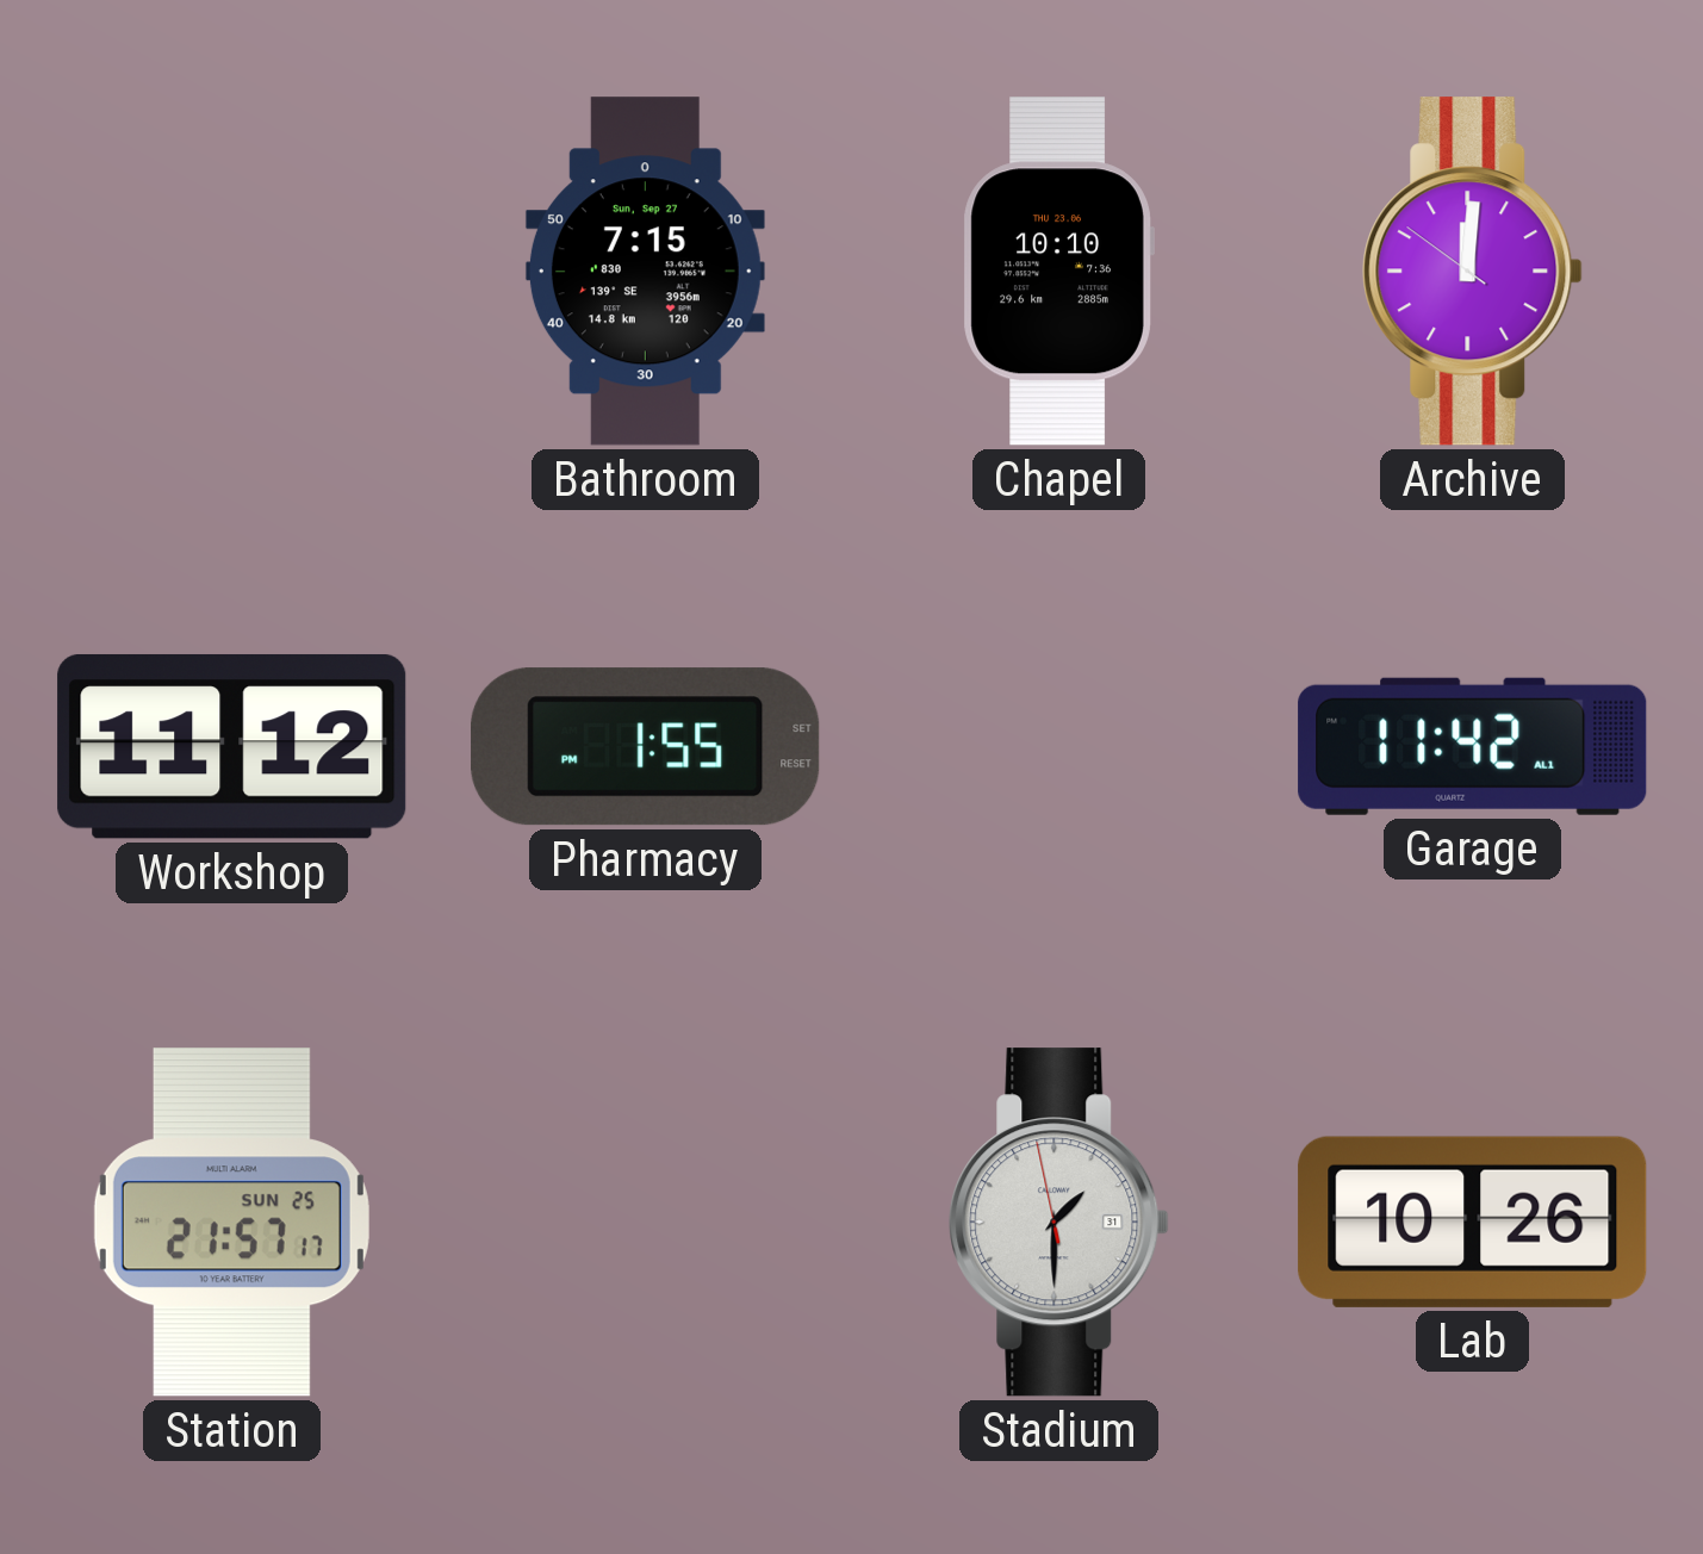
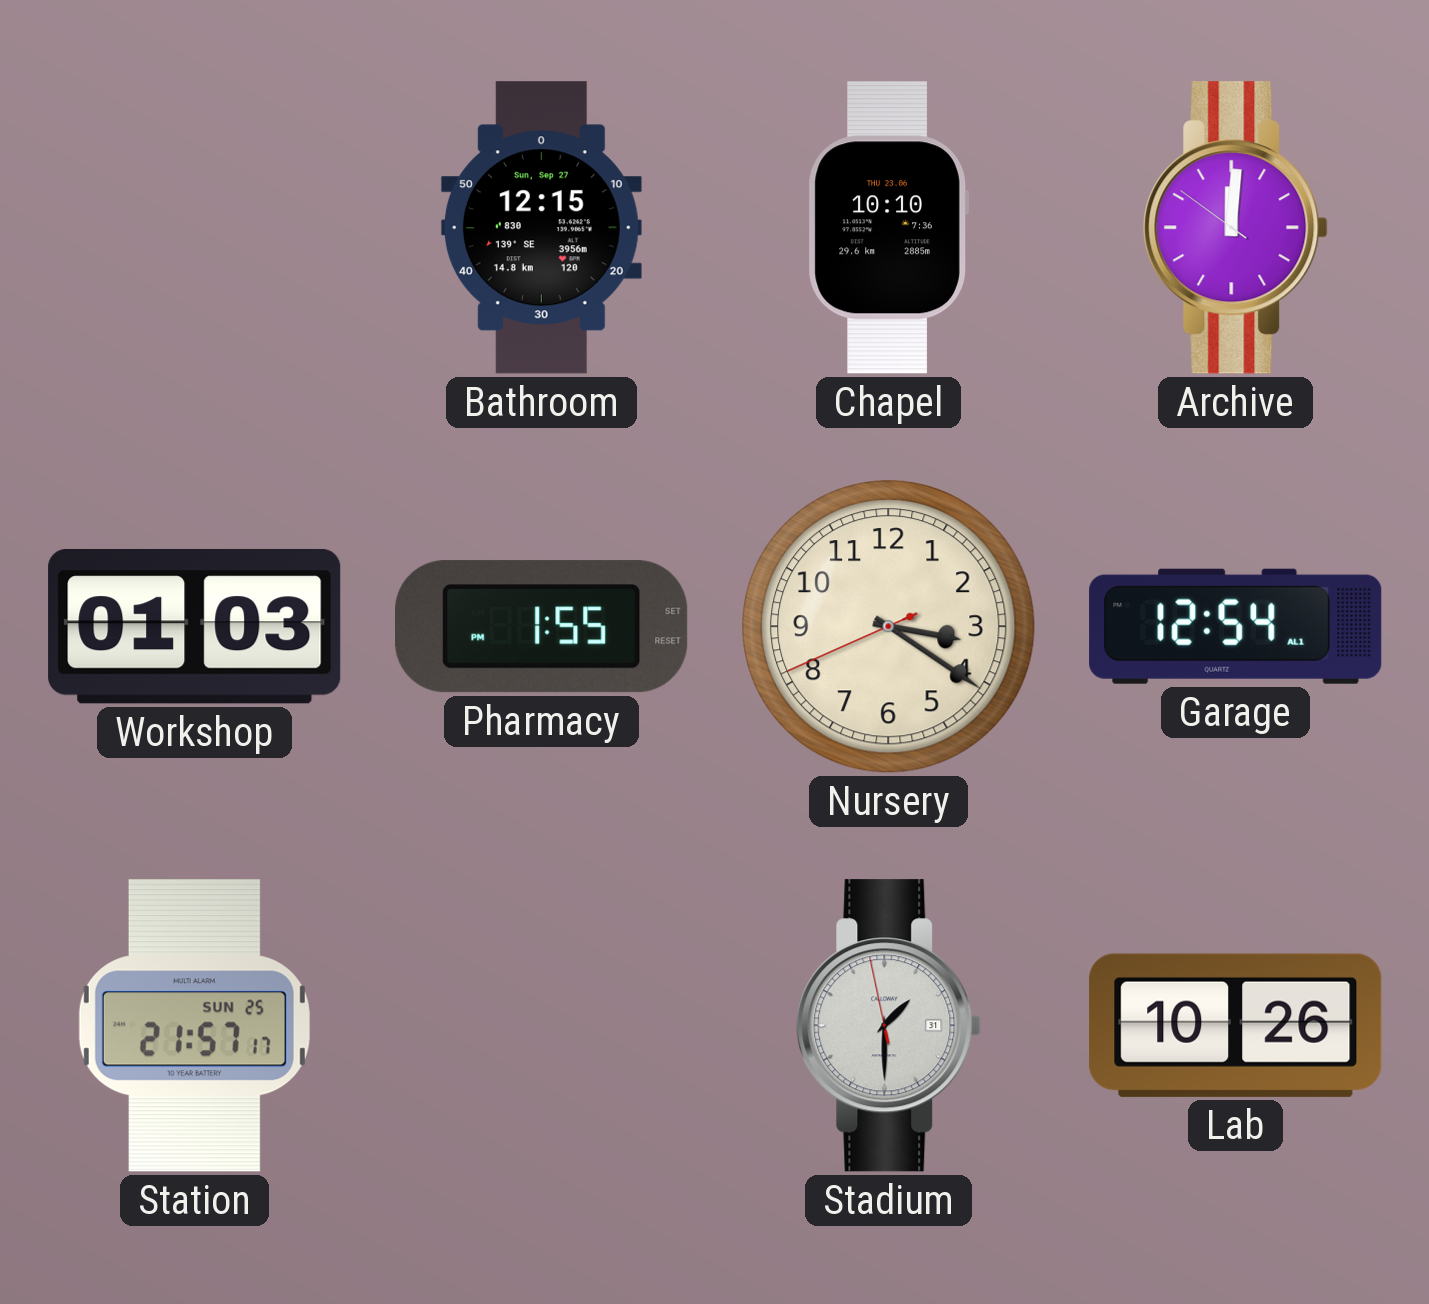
Bathroom: 7:15 -> 12:15 (541, 228)
Workshop: 11:12 -> 01:03 (195, 626)
Nursery: none -> 3:20 (889, 627)
Garage: 11:42 -> 12:54 (1236, 626)
